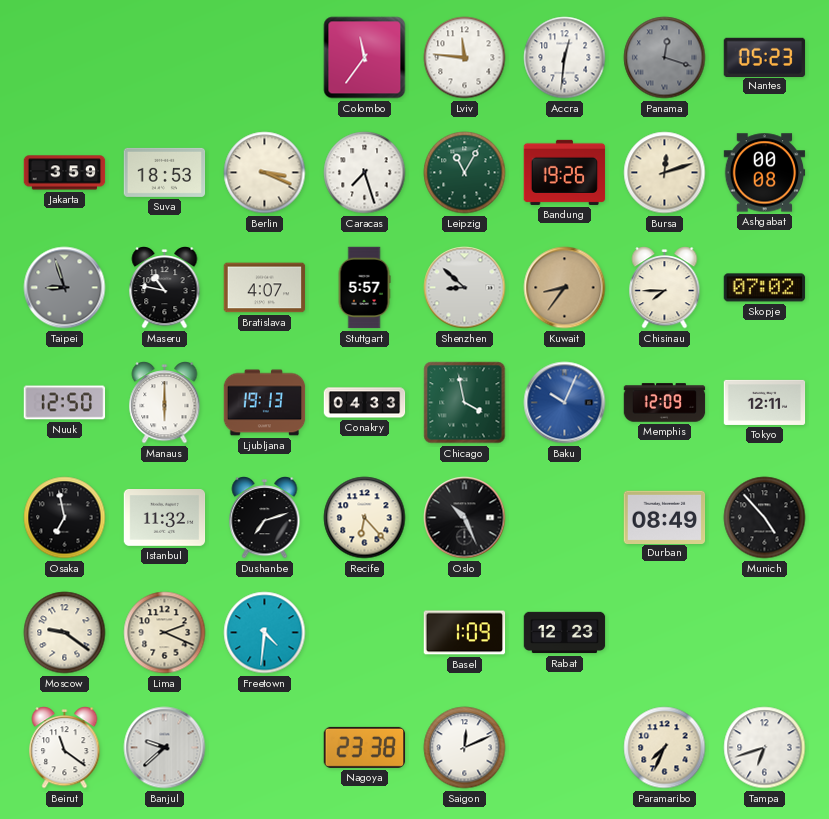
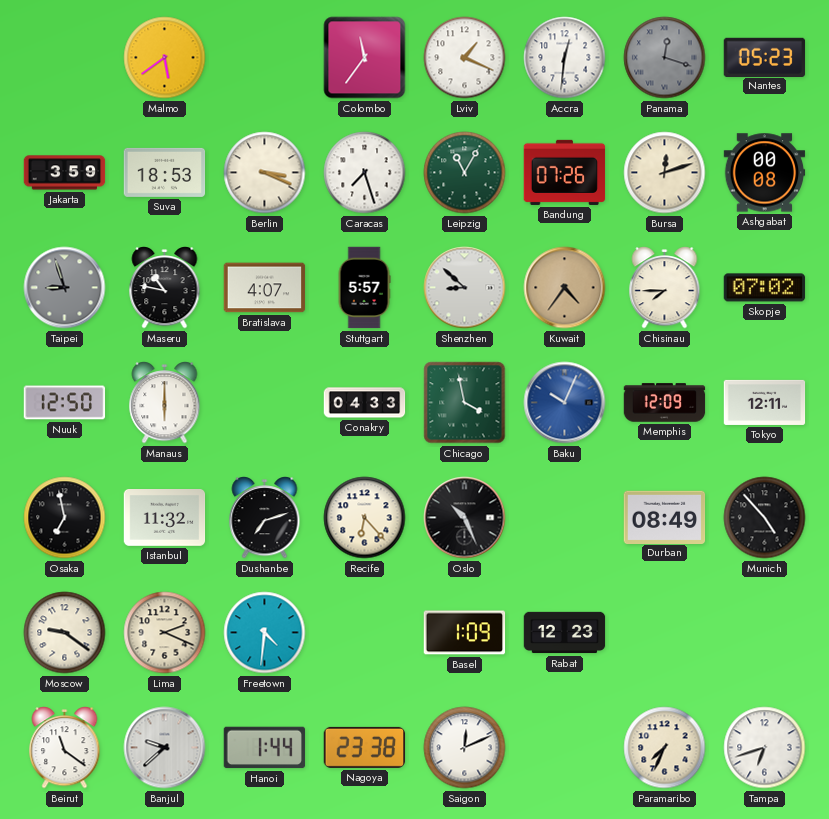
Malmo: none -> 5:39 (165, 58)
Lviv: 11:46 -> 1:19 (465, 58)
Bandung: 19:26 -> 07:26 (565, 172)
Kuwait: 8:36 -> 4:36 (565, 288)
Ljubljana: 19:13 -> none (265, 403)
Hanoi: none -> 1:44 (265, 748)
